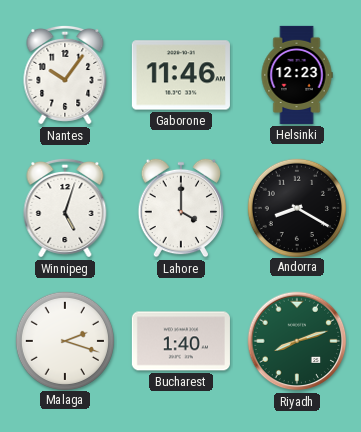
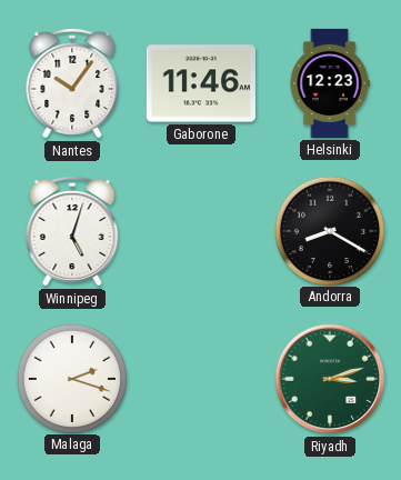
Lahore: 4:00 -> none (181, 208)
Bucharest: 1:40 -> none (181, 341)
Riyadh: 8:12 -> 3:12 (330, 379)
